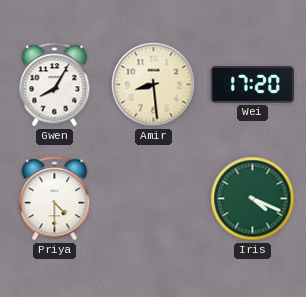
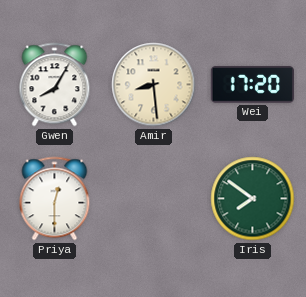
Priya: 4:30 -> 12:30 (55, 199)
Iris: 4:19 -> 7:51 (253, 199)
